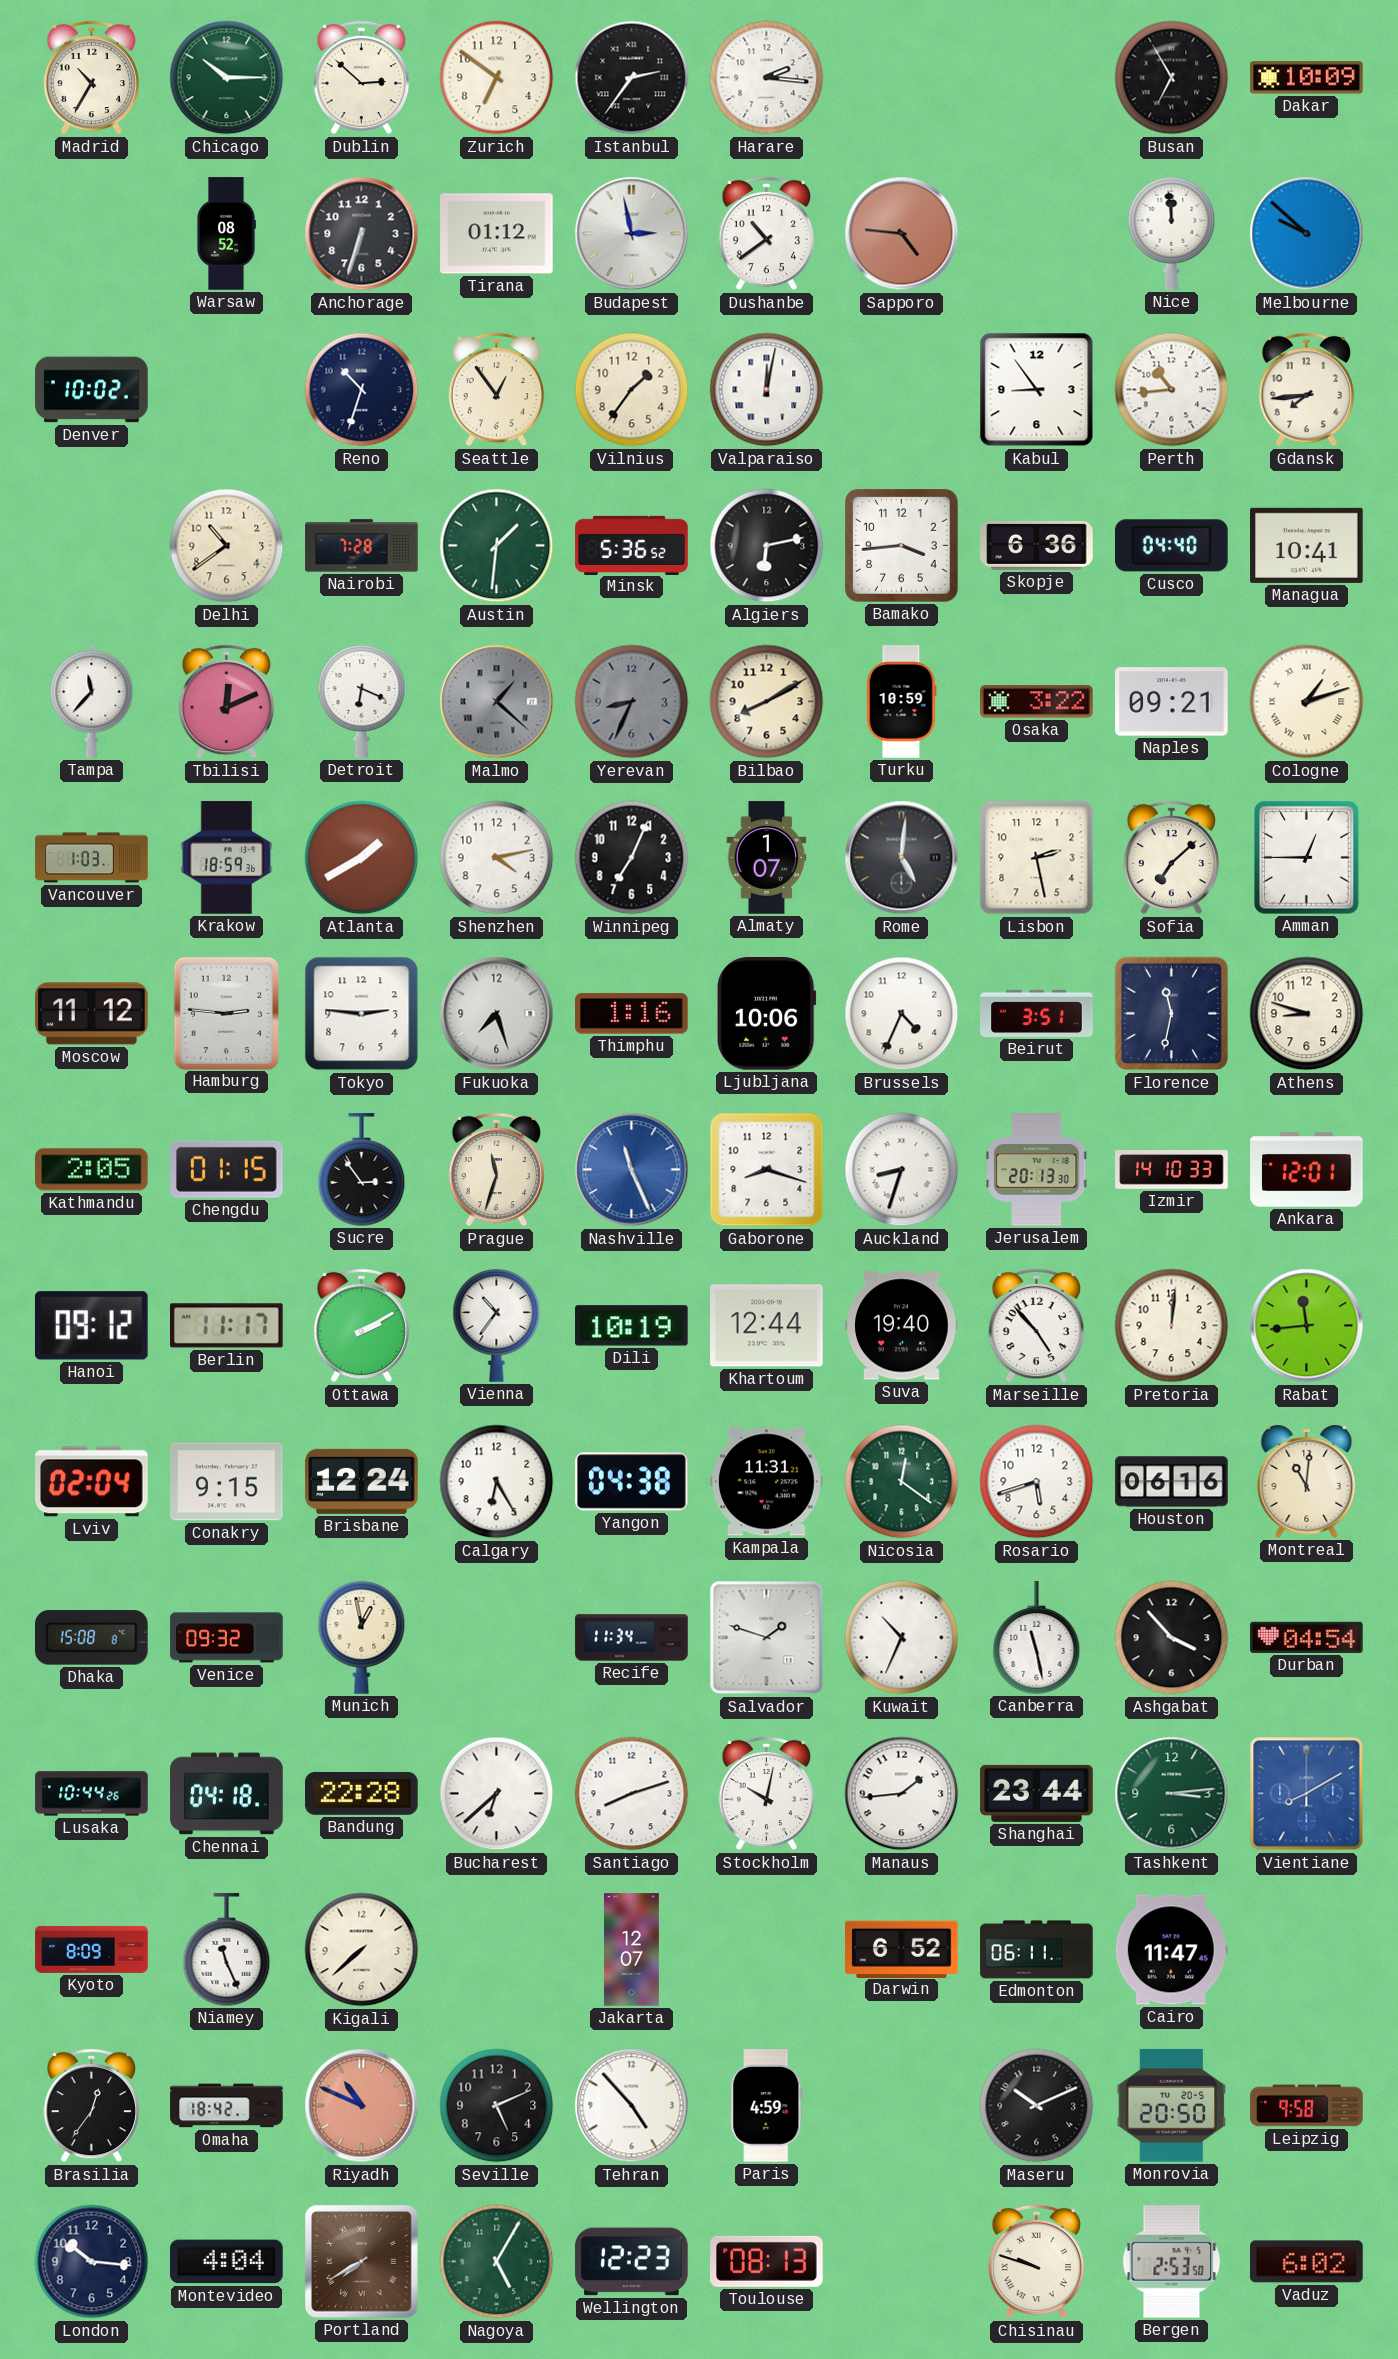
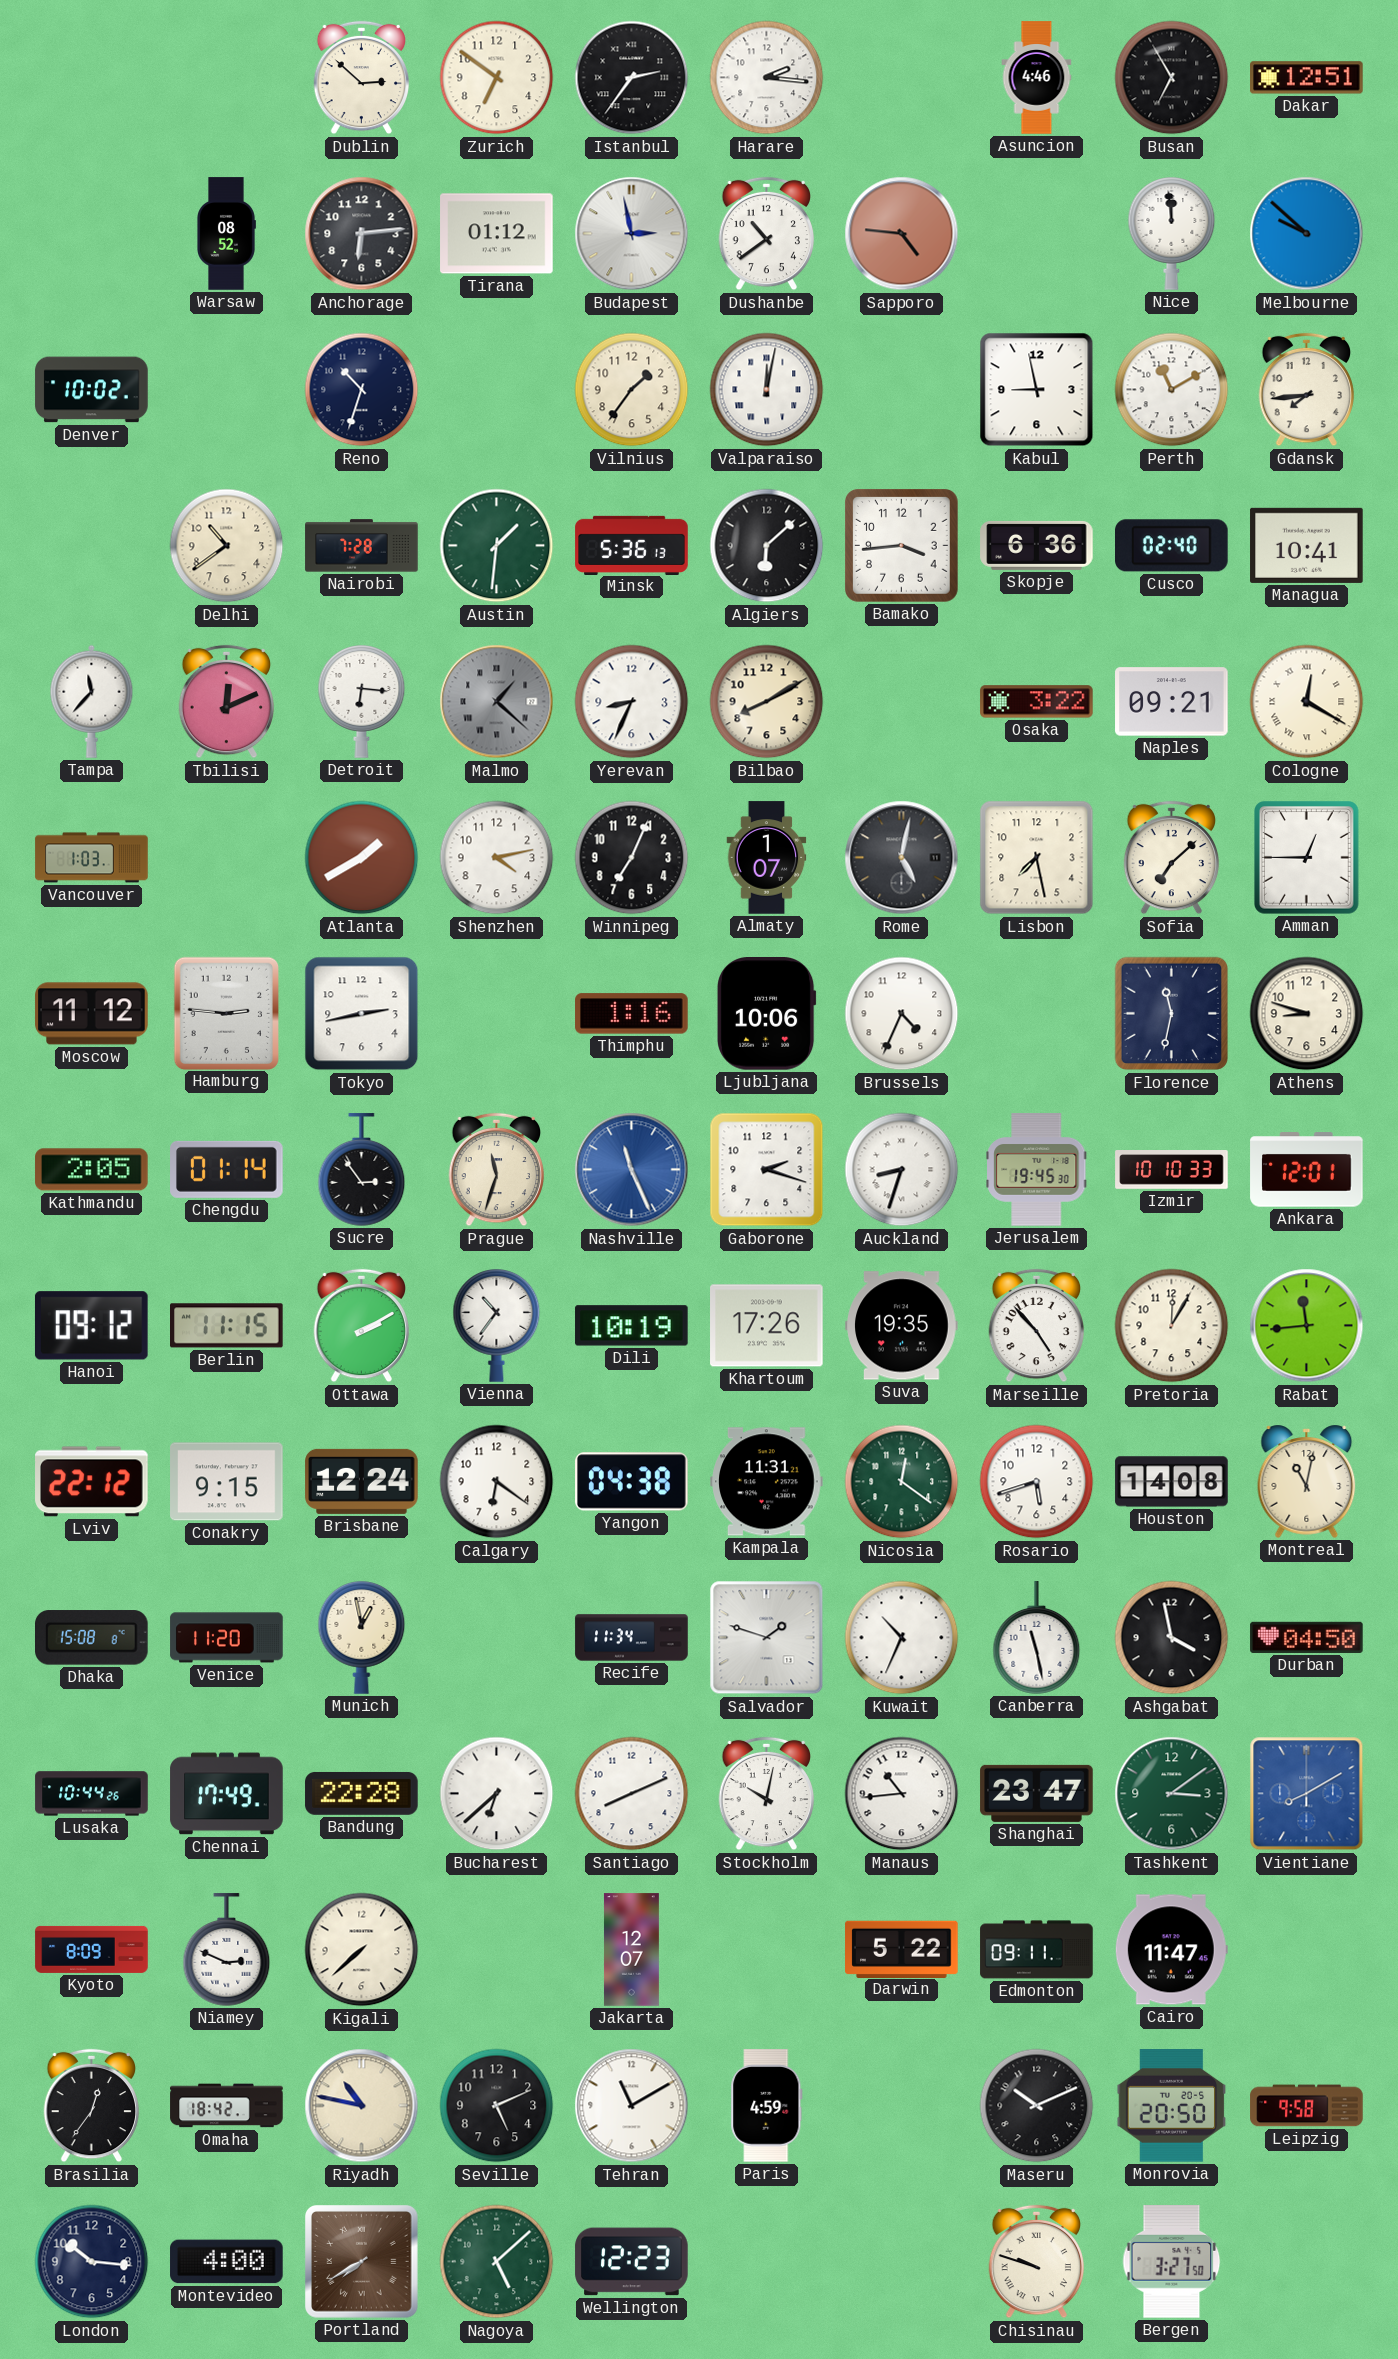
Madrid: 10:35 -> none (92, 78)
Chicago: 10:15 -> none (227, 78)
Asuncion: none -> 4:46 (1037, 78)
Dakar: 10:09 -> 12:51 (1307, 78)
Anchorage: 6:33 -> 6:14 (362, 234)
Seattle: 12:54 -> none (497, 390)
Kabul: 8:54 -> 8:58 (1037, 390)
Perth: 10:44 -> 11:10 (1172, 390)
Minsk: 5:36:52 -> 5:36:13 (632, 545)
Algiers: 6:13 -> 6:08 (767, 546)
Cusco: 04:40 -> 02:40 (1172, 546)
Detroit: 6:19 -> 6:16 (362, 702)
Yerevan dial: grey -> white (632, 702)
Turku: 10:59 -> none (901, 702)
Cologne: 1:12 -> 12:20 (1307, 702)
Krakow: 18:59 -> none (227, 858)
Rome: 5:01 -> 5:02 (902, 858)
Lisbon: 2:28 -> 7:28 (1037, 858)
Tokyo: 2:46 -> 2:43 (362, 1014)
Fukuoka: 7:27 -> none (497, 1014)
Beirut: 3:51 -> none (1037, 1013)
Chengdu: 01:15 -> 01:14 (227, 1169)
Gaborone: 8:18 -> 2:18 (767, 1170)
Jerusalem: 20:13 -> 19:45 (1037, 1170)
Izmir: 14:10 -> 10:10 (1172, 1170)
Berlin: 11:17 -> 11:15 (227, 1326)
Khartoum: 12:44 -> 17:26 (767, 1326)
Suva: 19:40 -> 19:35 (902, 1326)
Pretoria: 12:01 -> 12:05 (1172, 1326)
Lviv: 02:04 -> 22:12 (92, 1482)
Calgary: 6:25 -> 6:21 (497, 1482)
Houston: 06:16 -> 14:08 (1172, 1482)
Montreal: 11:01 -> 11:02 (1307, 1481)
Venice: 09:32 -> 11:20 (227, 1638)
Ashgabat: 3:53 -> 3:58 (1172, 1638)
Durban: 04:54 -> 04:50 (1307, 1637)
Chennai: 04:18 -> 17:49 (227, 1794)
Santiago: 8:12 -> 8:11 (632, 1794)
Manaus: 1:44 -> 10:44 (902, 1794)
Shanghai: 23:44 -> 23:47 (1037, 1793)
Tashkent: 3:14 -> 3:09 (1172, 1794)
Niamey: 11:26 -> 2:49 (227, 1950)
Darwin: 6:52 -> 5:22 (902, 1949)
Edmonton: 06:11 -> 09:11 (1037, 1950)
Riyadh: 10:49 -> 10:47 (362, 2106)
Riyadh dial: salmon -> cream (362, 2106)
Tehran: 4:53 -> 11:10 (632, 2106)
Montevideo: 4:04 -> 4:00 (227, 2262)
Nagoya: 5:05 -> 5:08 (497, 2262)
Toulouse: 08:13 -> none (767, 2261)
Bergen: 2:53 -> 3:27 (1172, 2262)
Vaduz: 6:02 -> none (1307, 2262)
